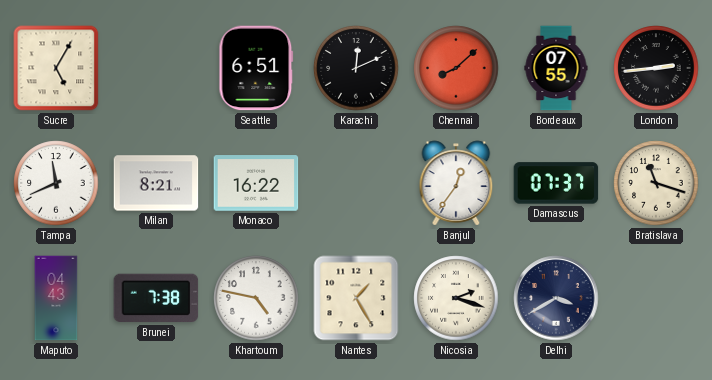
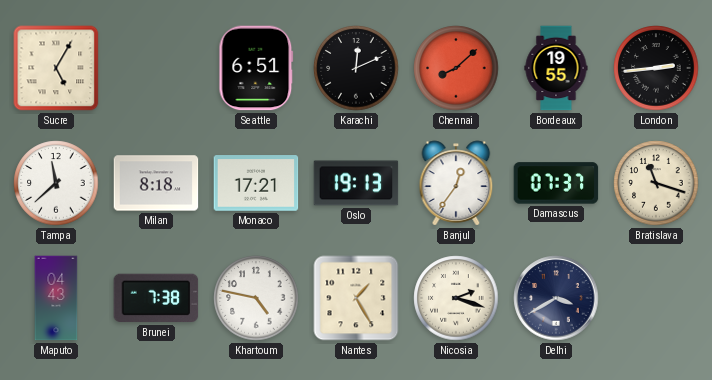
Bordeaux: 07:55 -> 19:55 (556, 68)
Tampa: 11:41 -> 11:38 (56, 183)
Milan: 8:21 -> 8:18 (156, 183)
Monaco: 16:22 -> 17:21 (256, 183)
Oslo: none -> 19:13 (356, 183)
